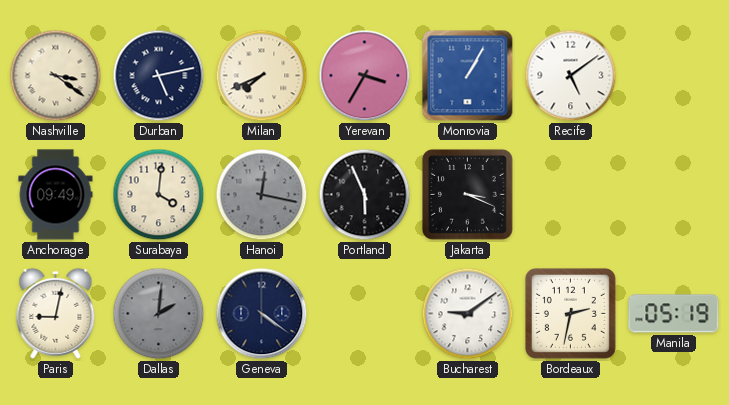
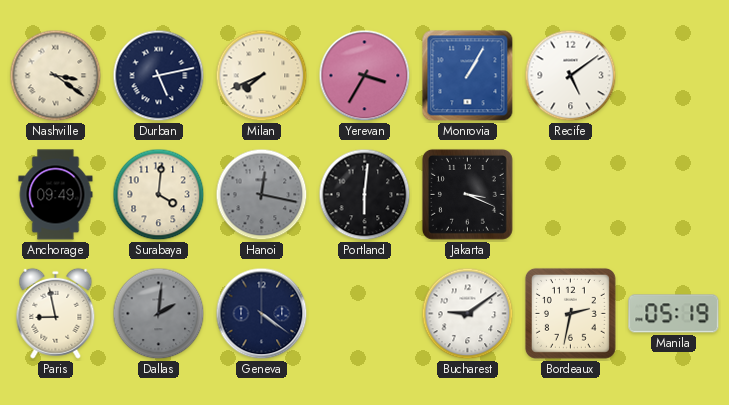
Portland: 5:56 -> 6:01 (365, 195)
Paris: 9:02 -> 8:58 (56, 313)
